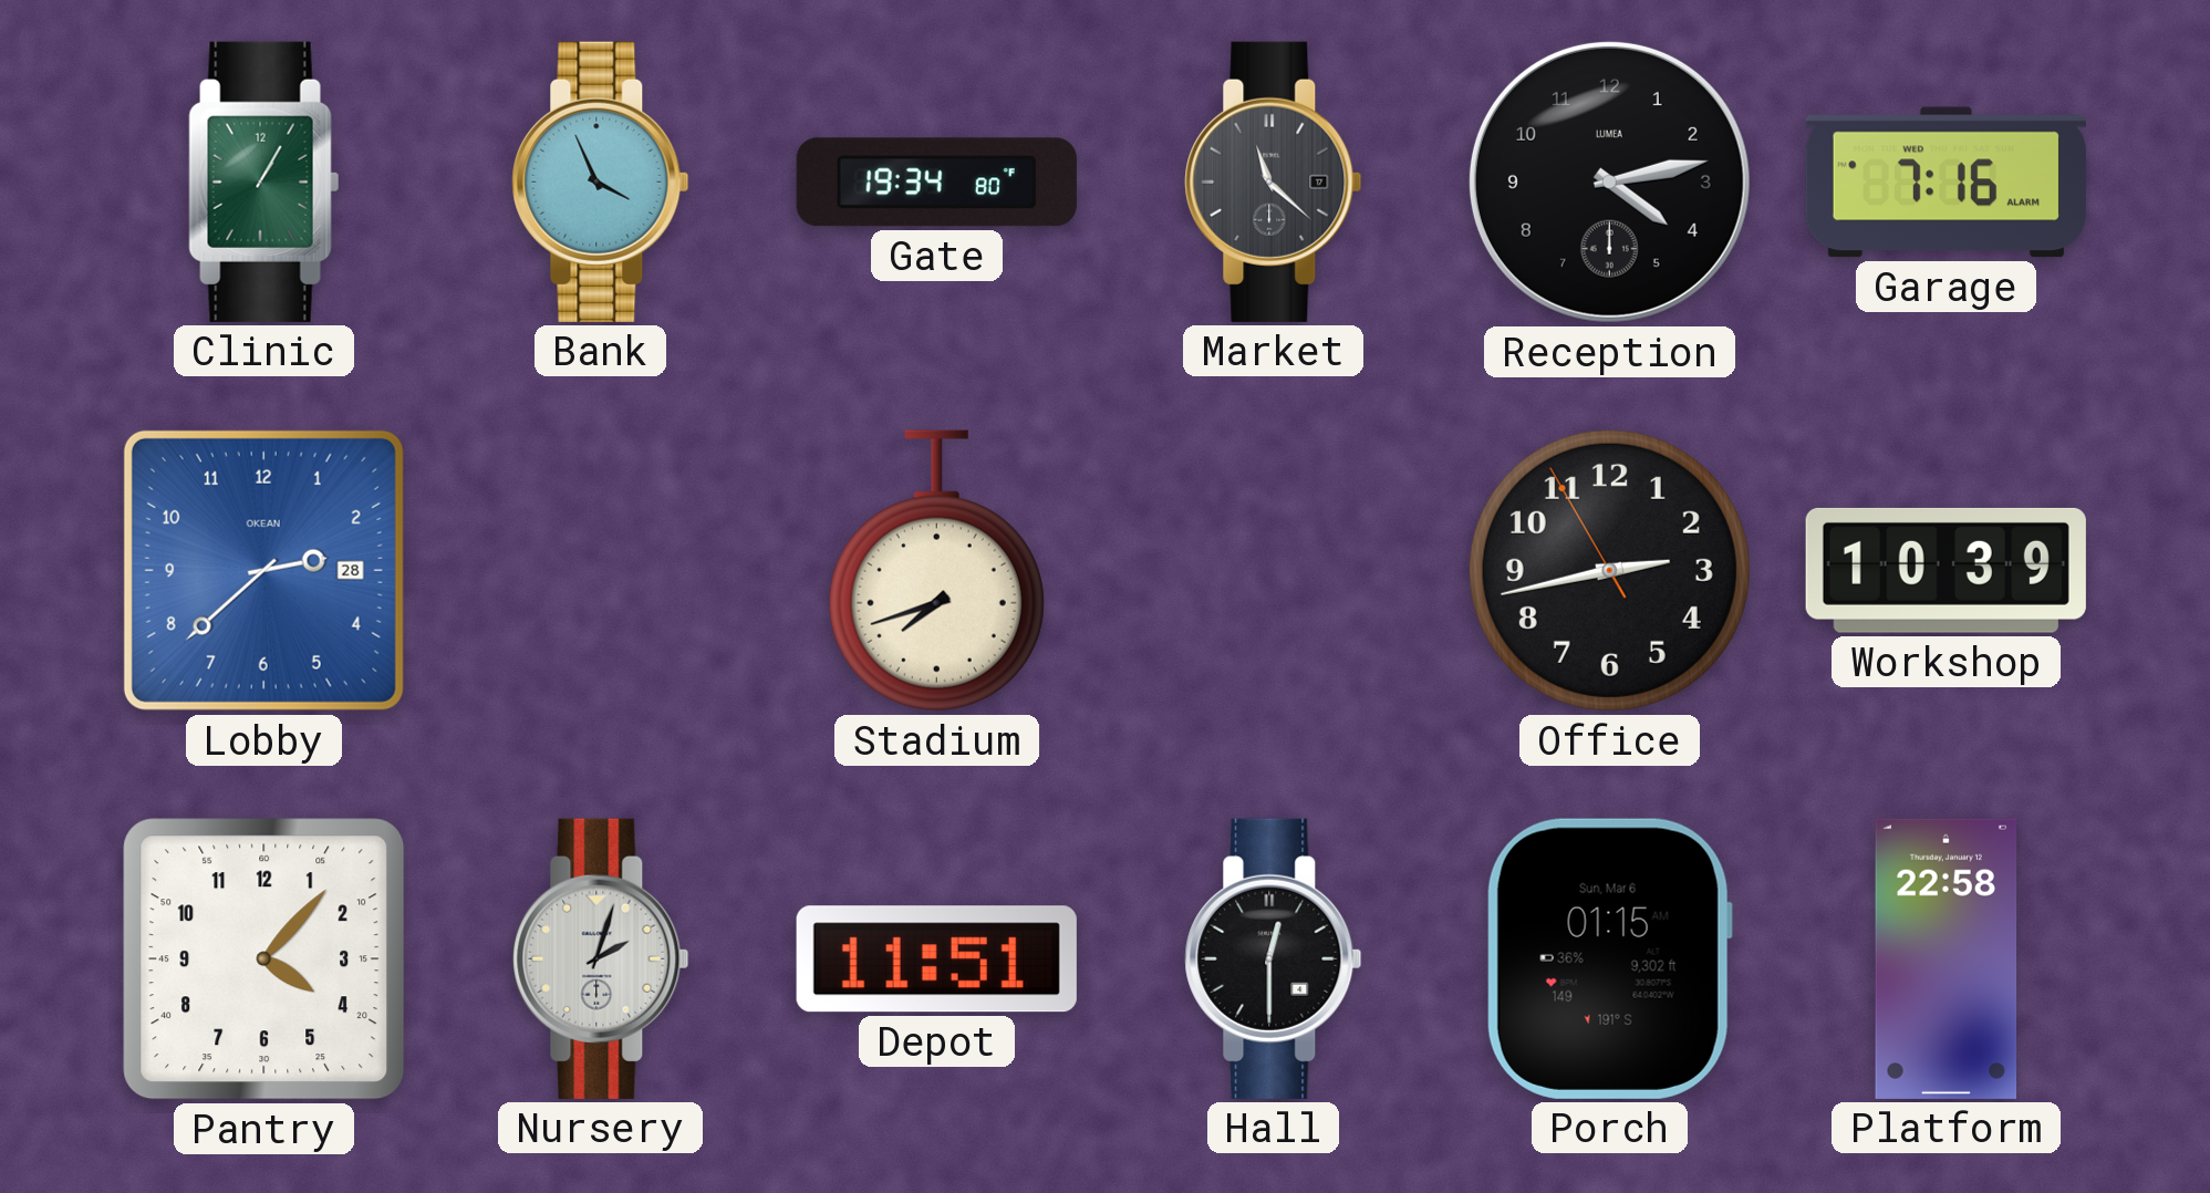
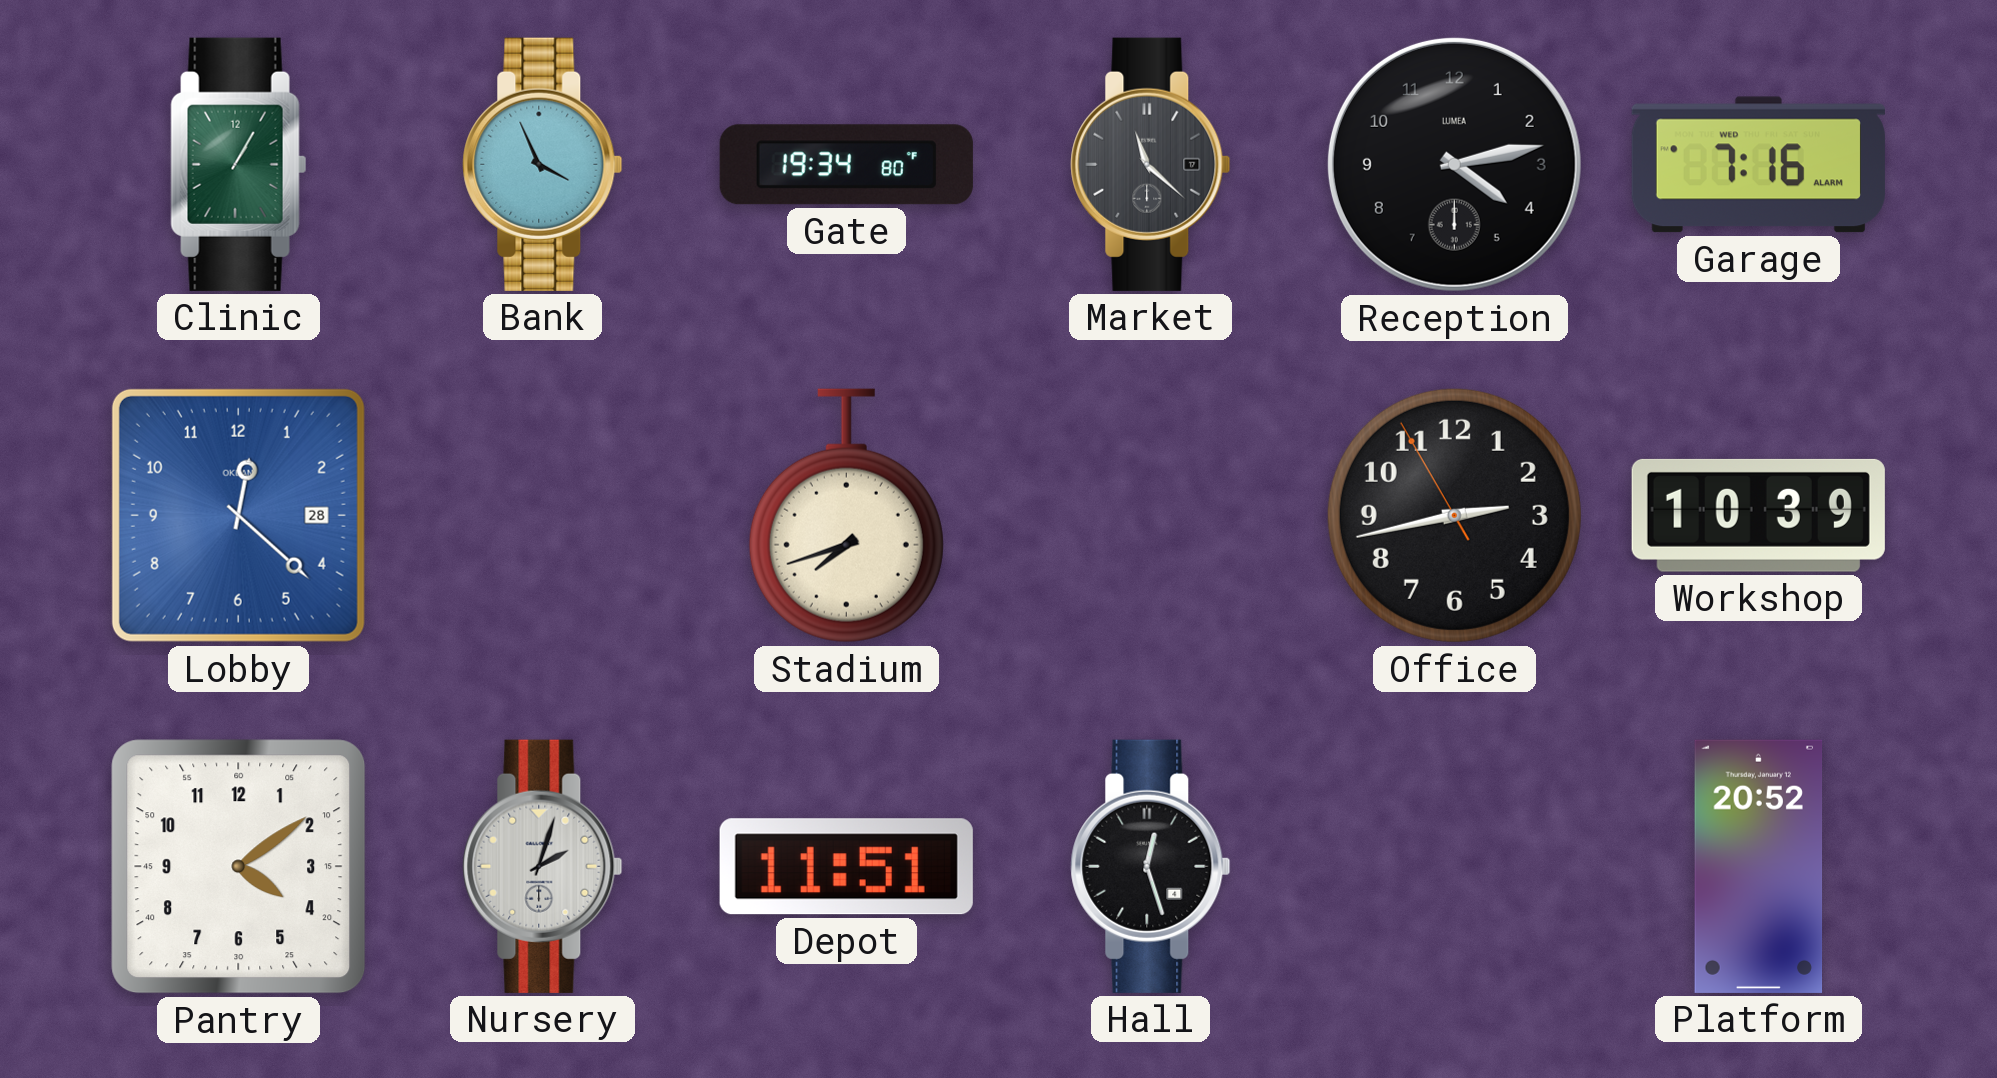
Lobby: 2:38 -> 12:22 (238, 515)
Pantry: 4:07 -> 4:09 (239, 867)
Hall: 12:30 -> 12:27 (1151, 866)
Porch: 01:15 -> none (1609, 958)
Platform: 22:58 -> 20:52 (1759, 866)
